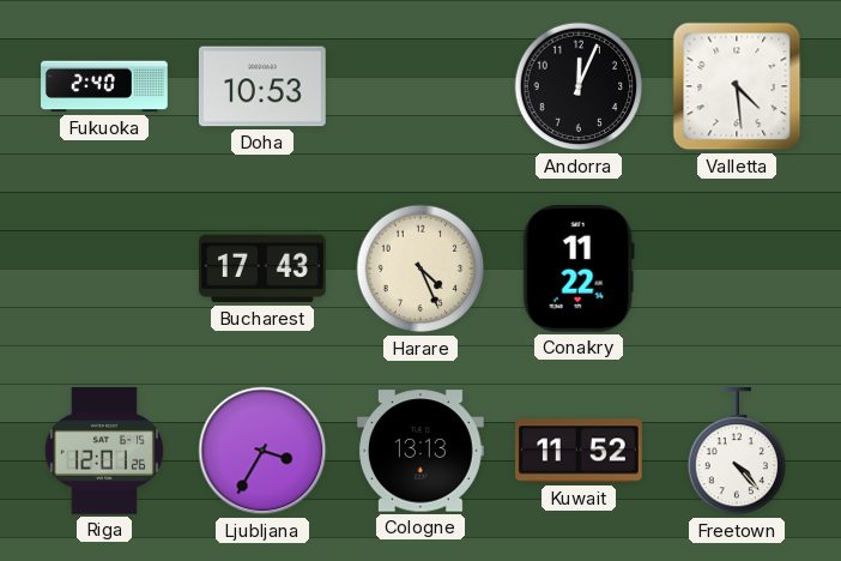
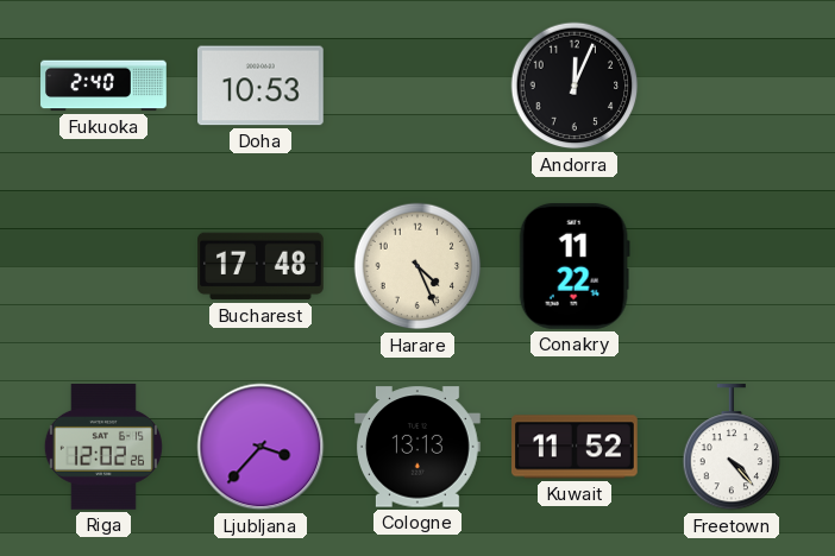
Valletta: 4:29 -> none (737, 86)
Bucharest: 17:43 -> 17:48 (262, 266)
Riga: 12:01 -> 12:02 (103, 448)
Ljubljana: 3:35 -> 3:37 (260, 447)
